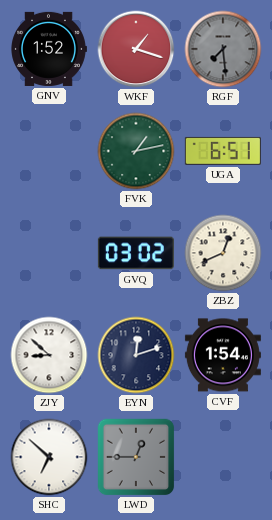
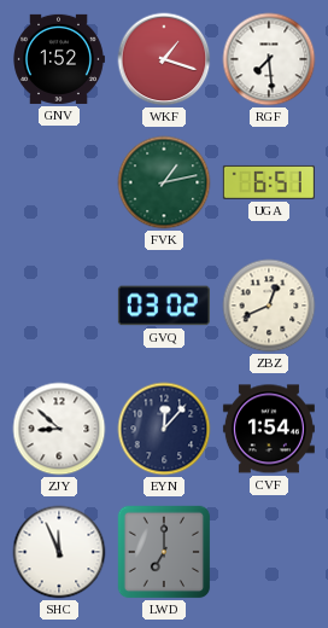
RGF dial: grey -> white (269, 59)
EYN: 12:12 -> 12:07 (164, 429)
SHC: 6:52 -> 11:56 (59, 552)
LWD: 12:45 -> 7:00 (164, 552)
